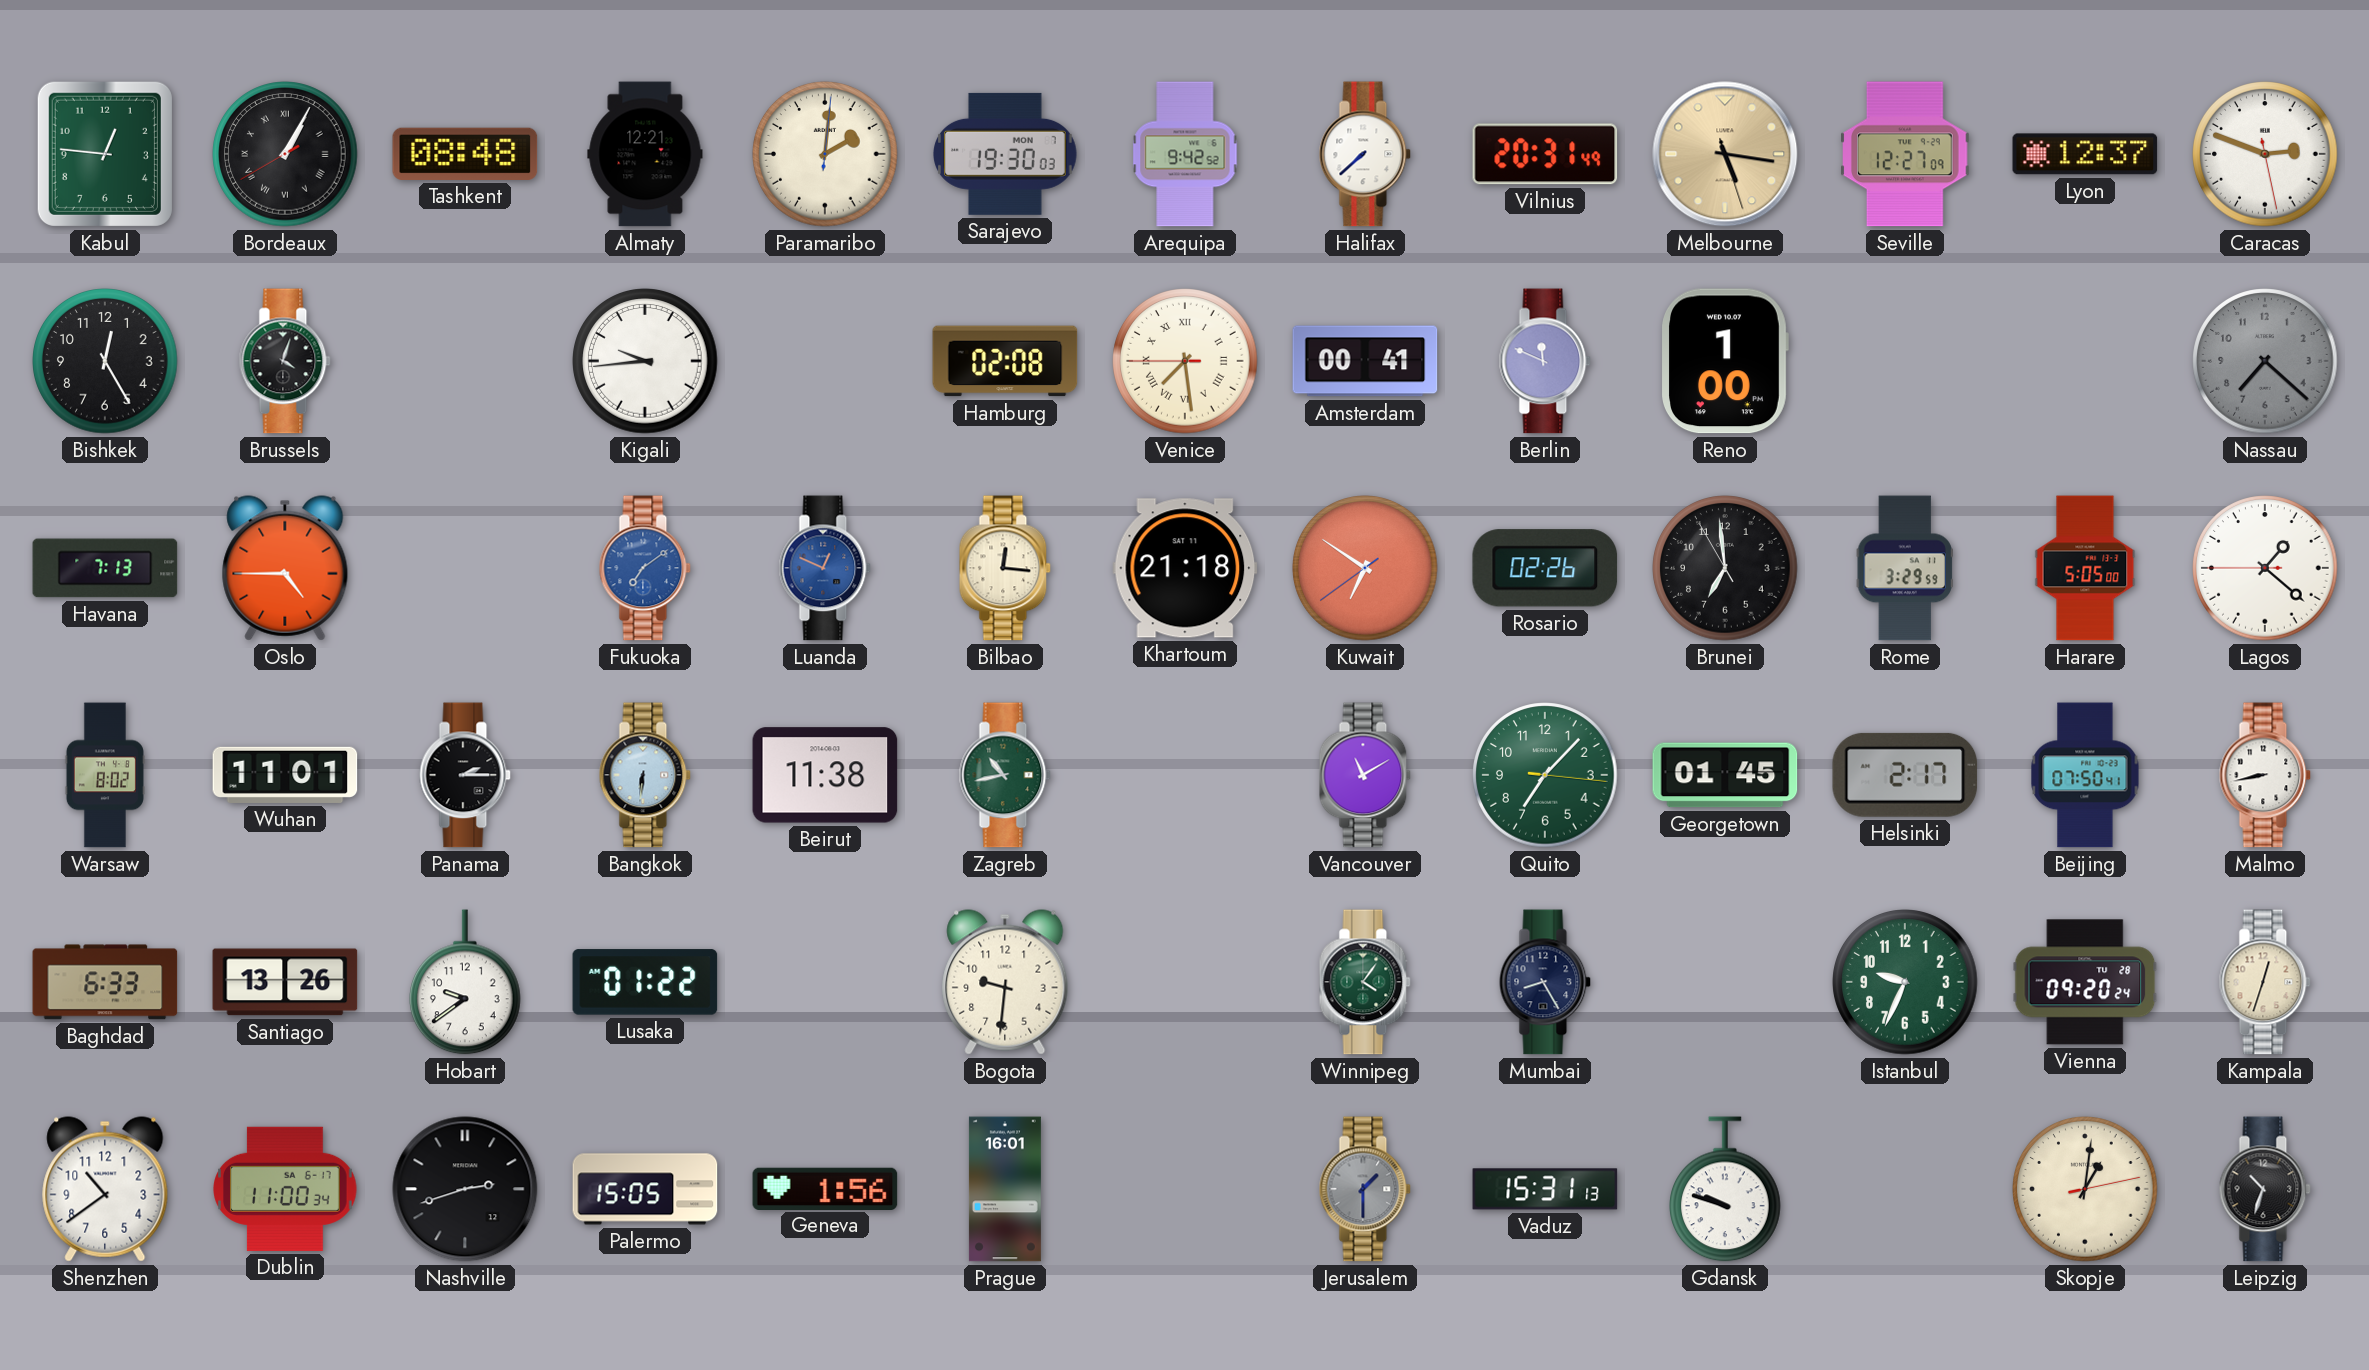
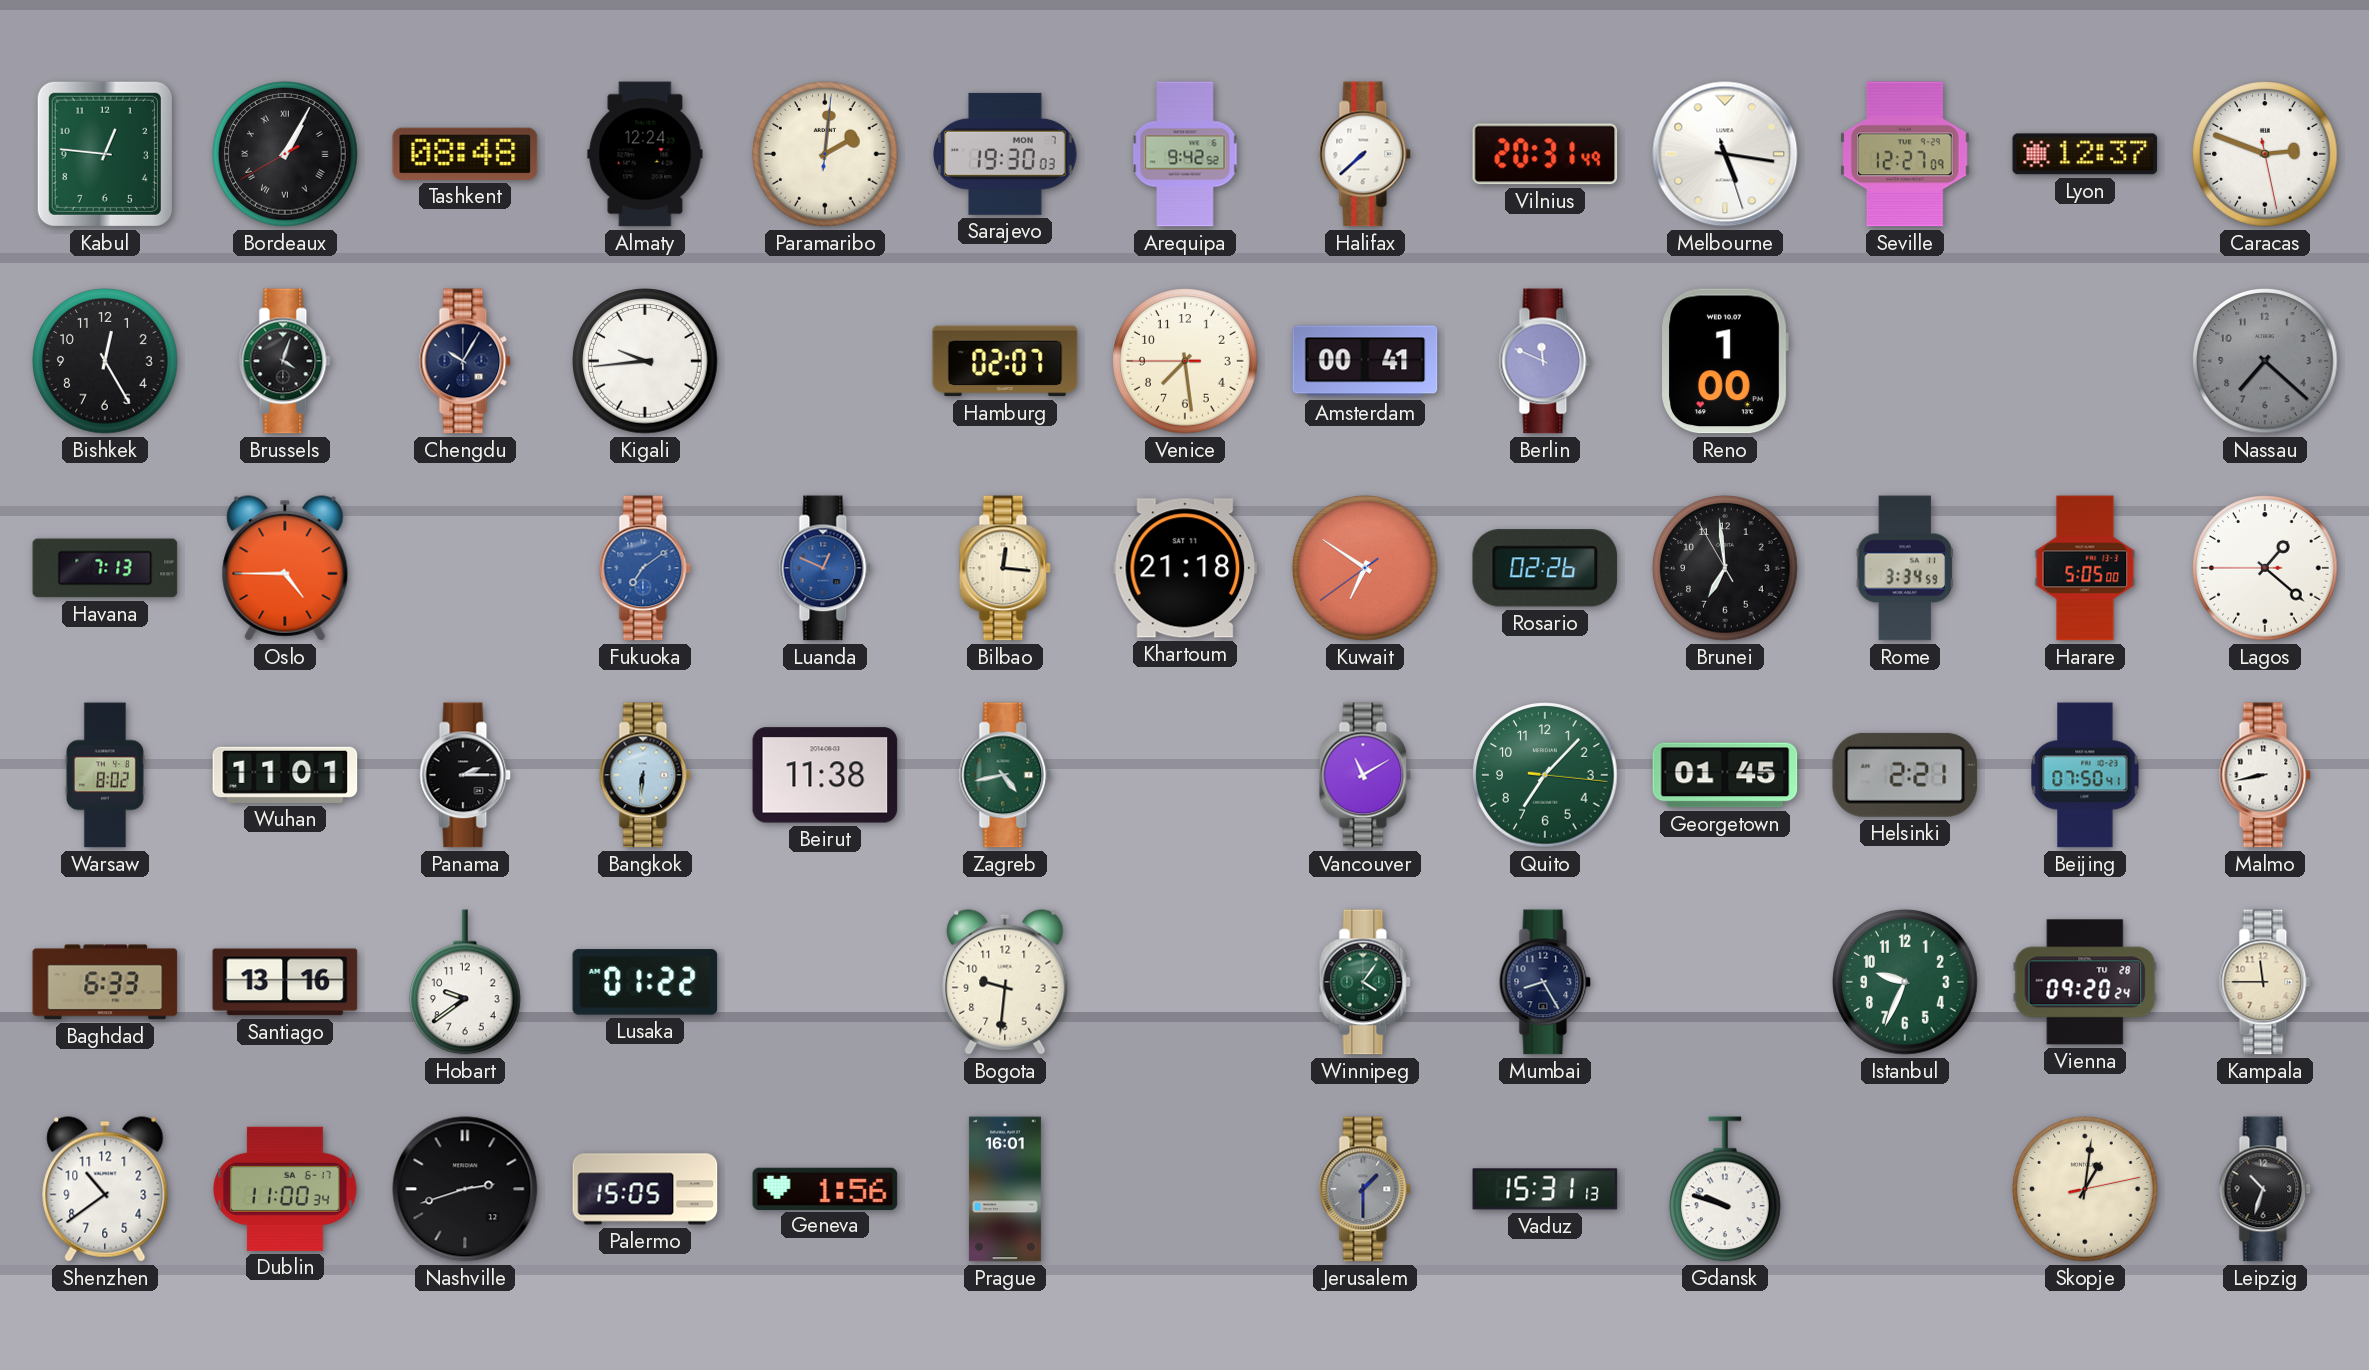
Almaty: 12:21 -> 12:24 (645, 154)
Melbourne dial: champagne -> white (1725, 154)
Chengdu: none -> 10:05 (465, 361)
Hamburg: 02:08 -> 02:07 (1005, 361)
Venice numerals: Roman -> Arabic (1185, 361)
Rome: 3:29 -> 3:34 (1905, 568)
Zagreb: 10:43 -> 4:43 (1005, 775)
Helsinki: 2:17 -> 2:21 (1905, 775)
Santiago: 13:26 -> 13:16 (285, 982)
Kampala: 12:33 -> 11:45 (2265, 982)
